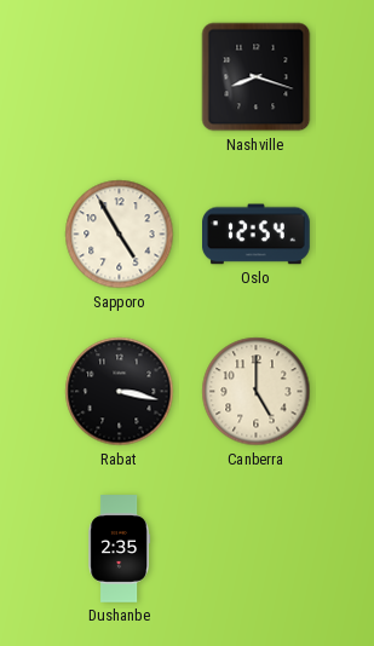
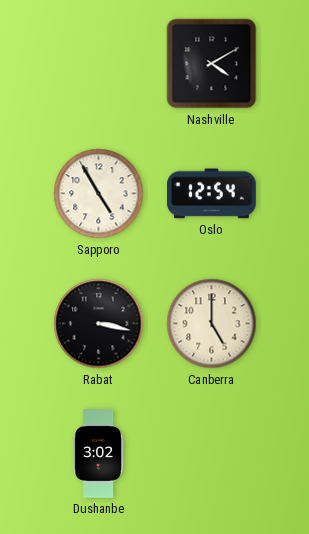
Nashville: 8:18 -> 4:10 (212, 64)
Dushanbe: 2:35 -> 3:02 (98, 454)
